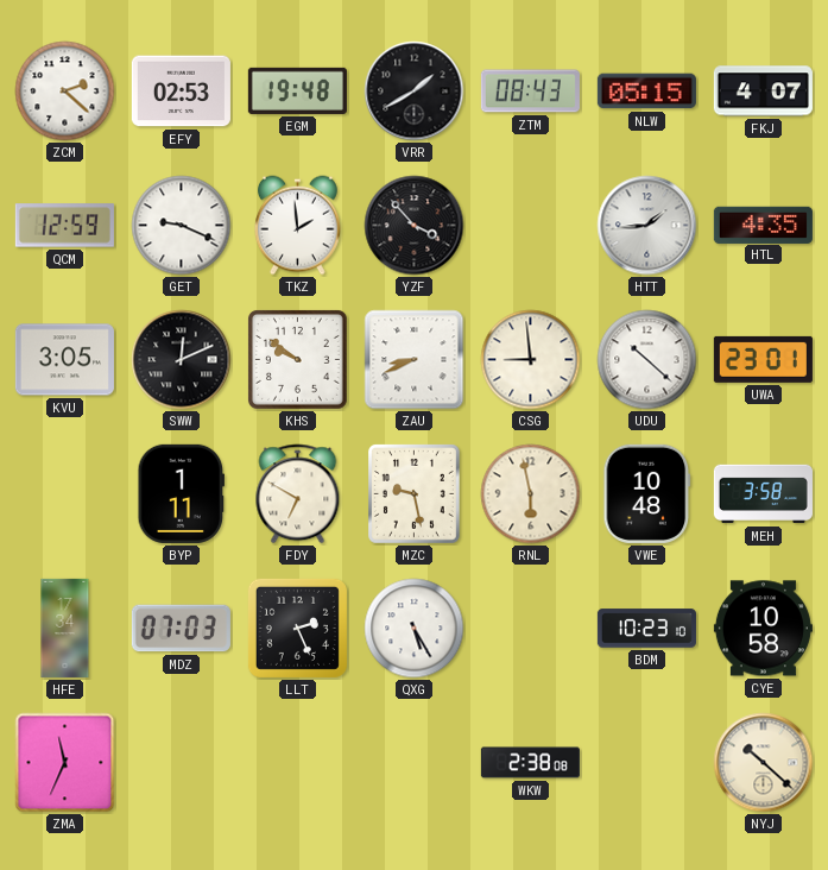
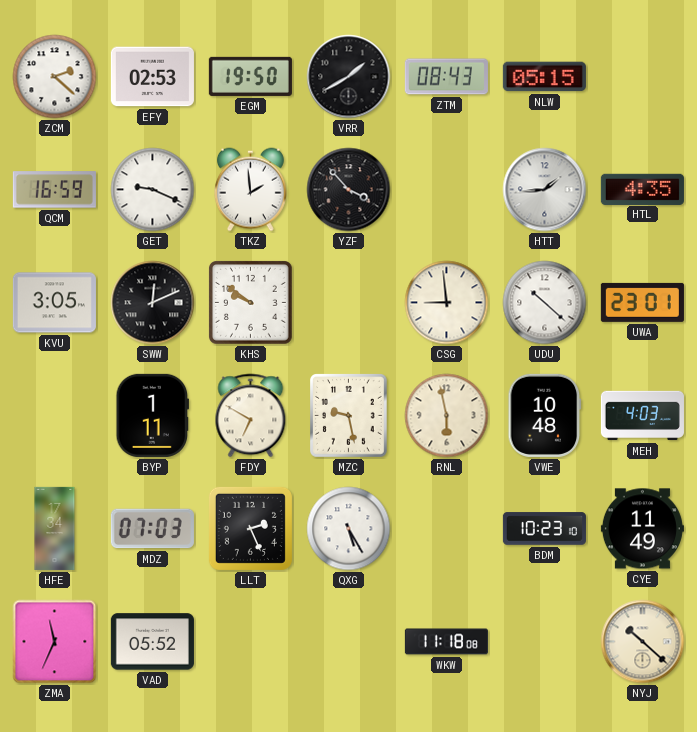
EGM: 19:48 -> 19:50 (250, 76)
FKJ: 4:07 -> none (763, 92)
QCM: 12:59 -> 16:59 (54, 190)
ZAU: 8:41 -> none (415, 360)
MEH: 3:58 -> 4:03 (642, 416)
CYE: 10:58 -> 11:49 (642, 529)
VAD: none -> 05:52 (152, 642)
WKW: 2:38 -> 11:18 (446, 642)
